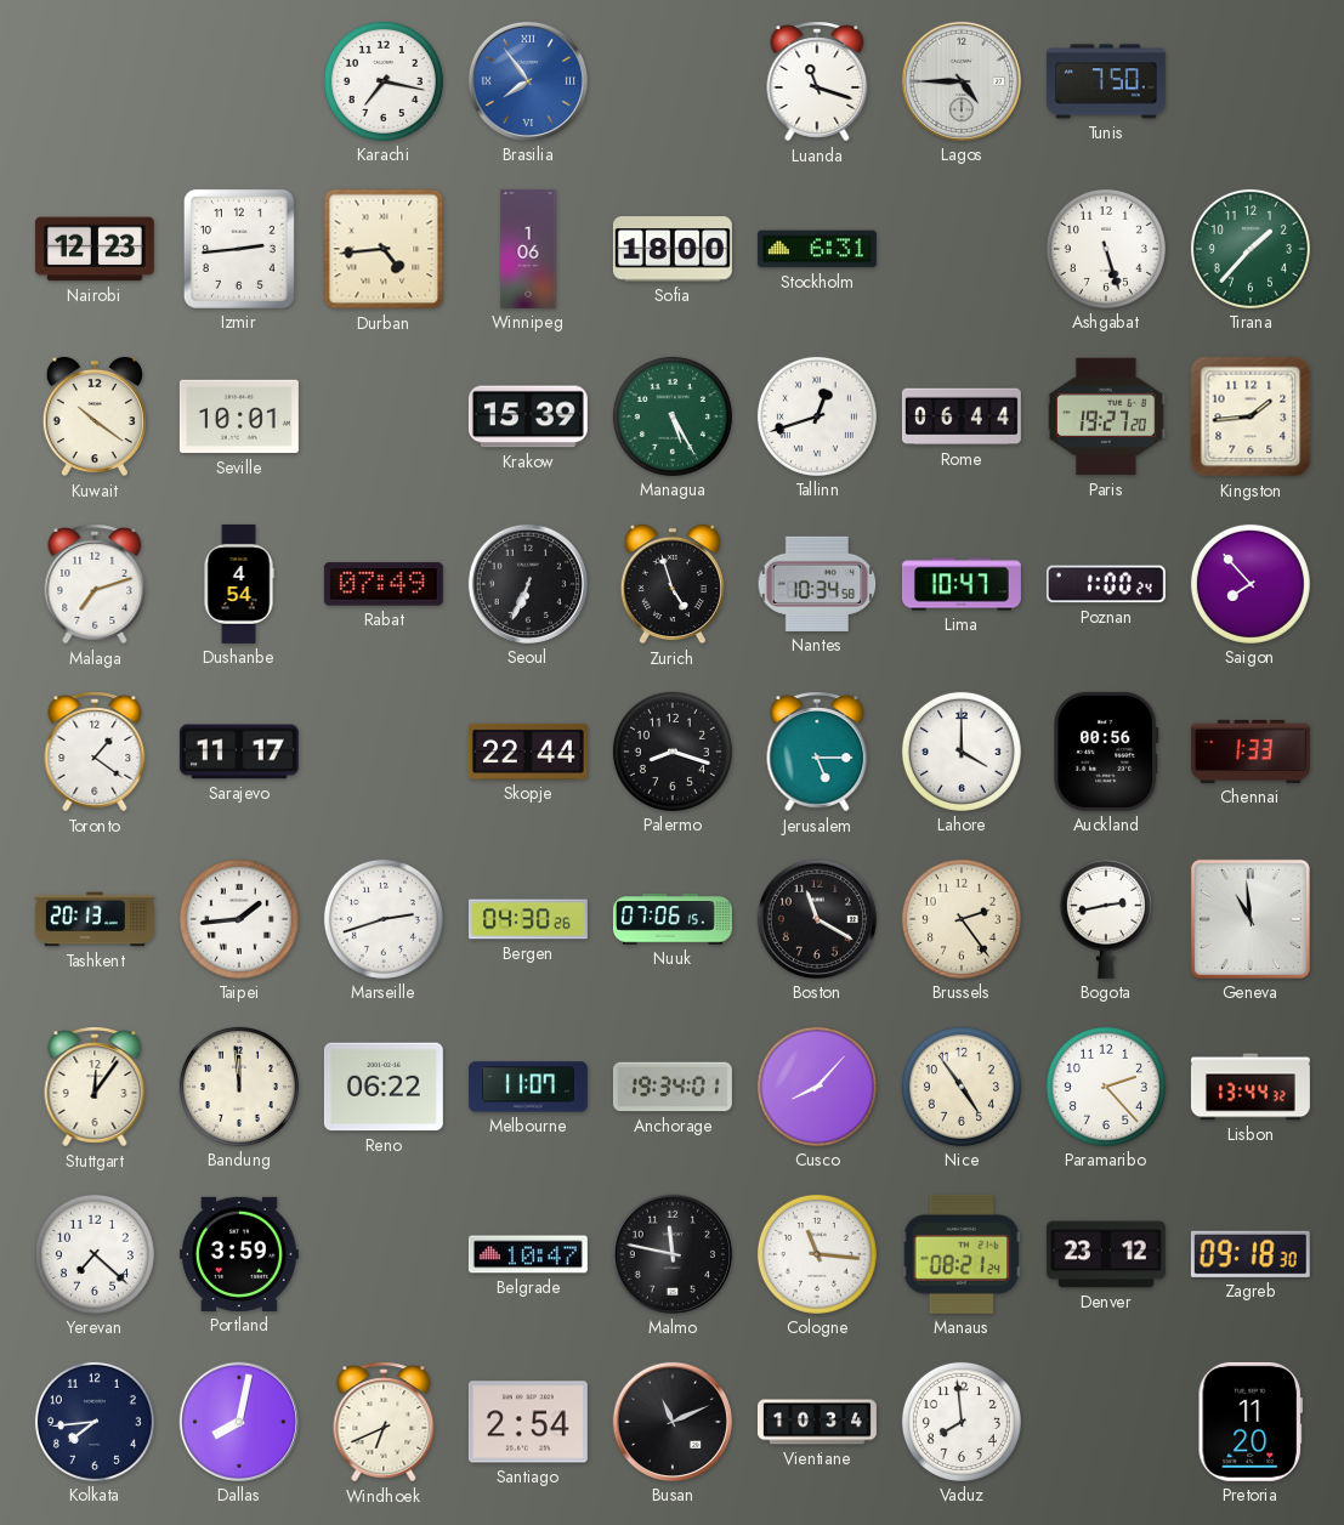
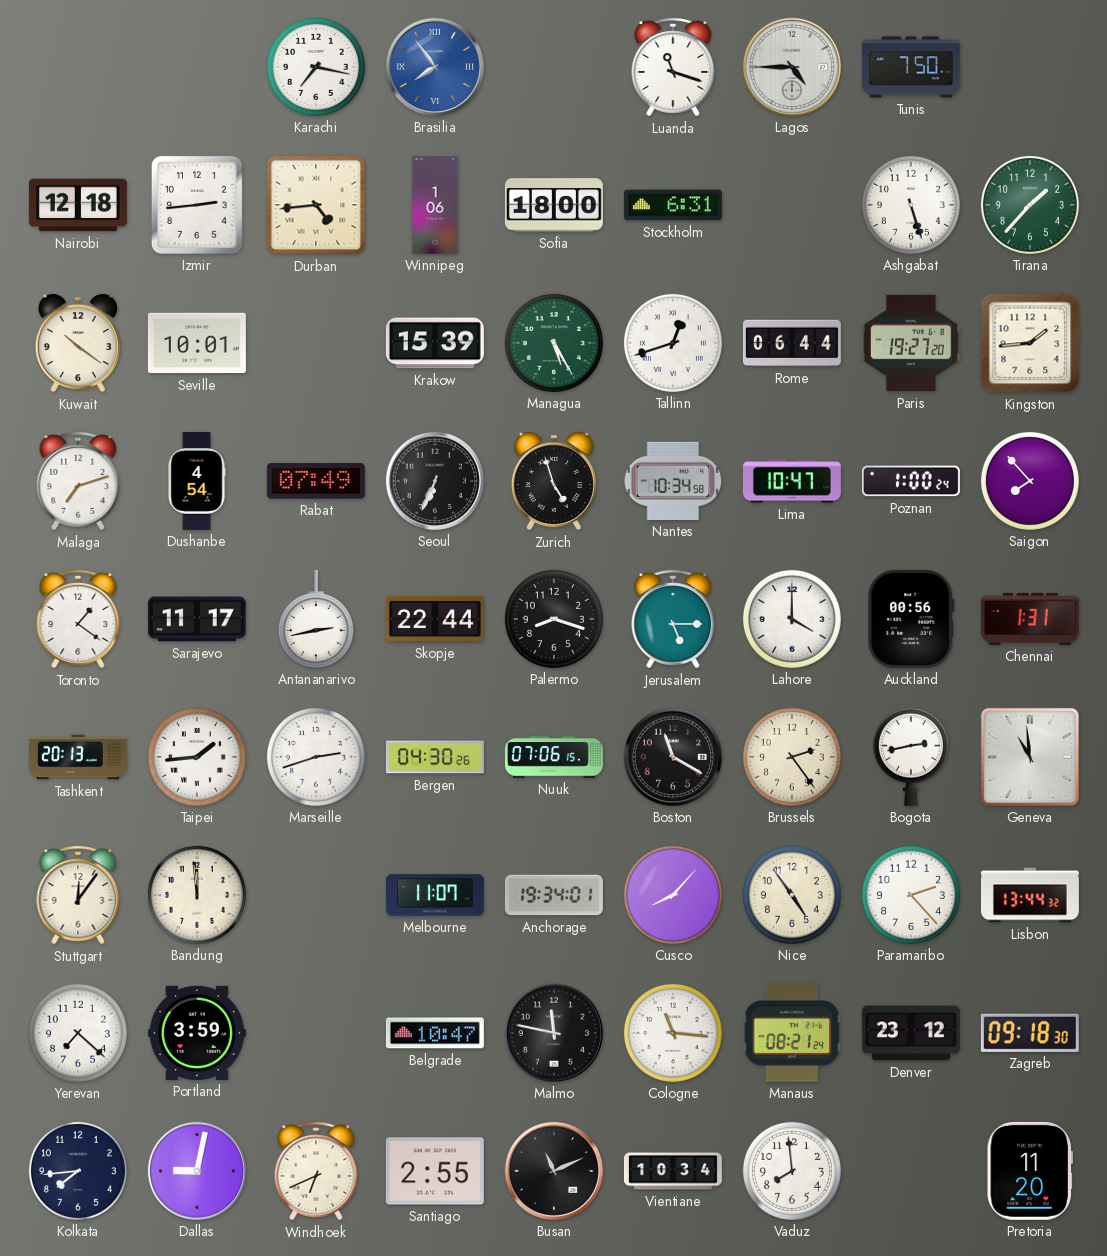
Nairobi: 12:23 -> 12:18 (78, 205)
Antananarivo: none -> 2:43 (316, 619)
Chennai: 1:33 -> 1:31 (1030, 619)
Reno: 06:22 -> none (384, 1087)
Dallas: 8:02 -> 9:02 (197, 1171)
Santiago: 2:54 -> 2:55 (435, 1171)
